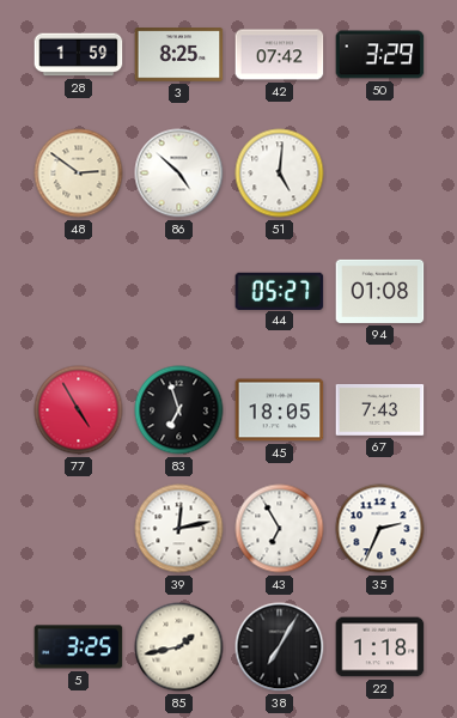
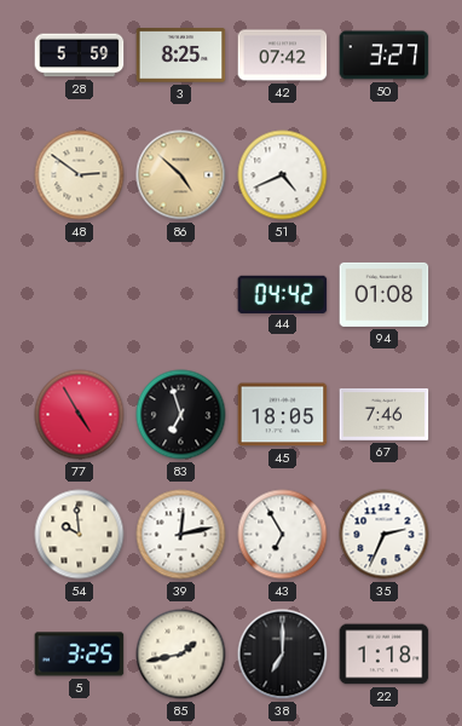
28: 1:59 -> 5:59 (80, 56)
50: 3:29 -> 3:27 (385, 56)
86 dial: white -> champagne (181, 175)
51: 5:01 -> 4:41 (283, 175)
44: 05:27 -> 04:42 (283, 294)
67: 7:43 -> 7:46 (385, 414)
54: none -> 9:59 (80, 535)
38: 7:05 -> 7:00 (283, 655)
